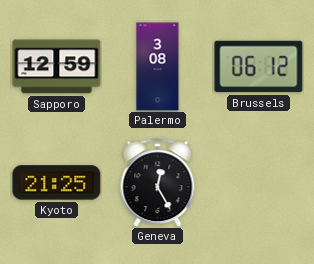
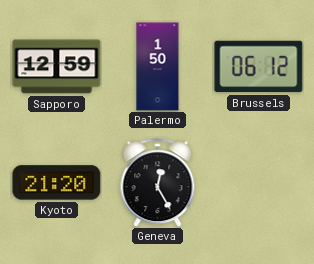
Palermo: 3:08 -> 1:50 (158, 67)
Kyoto: 21:25 -> 21:20 (57, 183)
